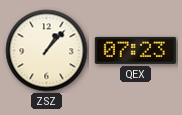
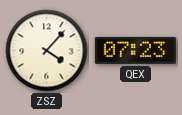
ZSZ: 1:07 -> 4:07 (47, 51)
